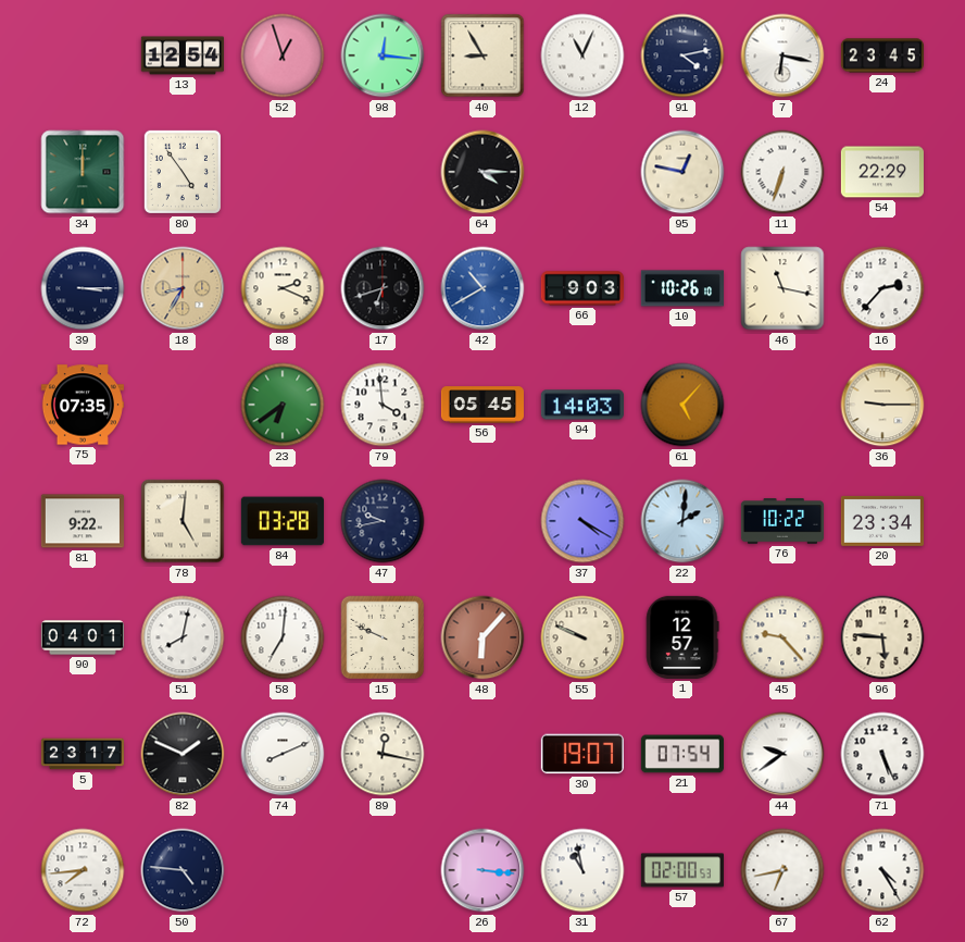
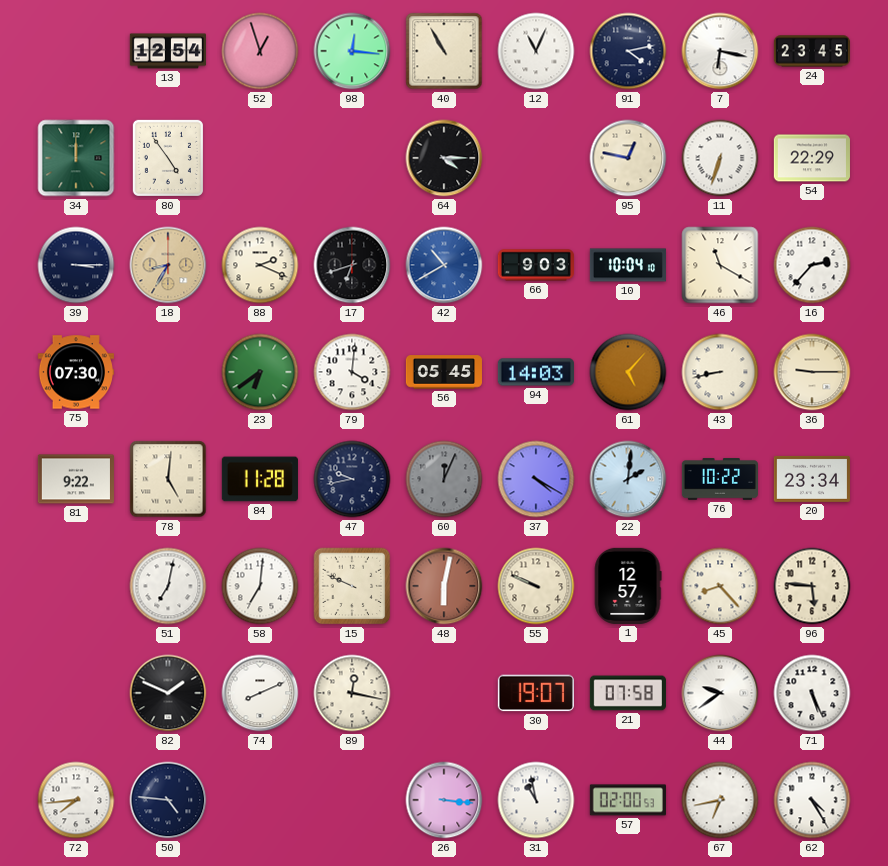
40: 8:55 -> 10:55 (444, 51)
10: 10:26 -> 10:04 (628, 265)
46: 11:17 -> 11:20 (720, 265)
75: 07:35 -> 07:30 (76, 372)
79: 3:59 -> 4:01 (352, 372)
43: none -> 8:43 (720, 372)
84: 03:28 -> 11:28 (260, 479)
60: none -> 12:04 (444, 479)
90: 04:01 -> none (82, 637)
51: 8:02 -> 7:02 (168, 586)
48: 6:07 -> 6:02 (444, 586)
45: 9:23 -> 8:23 (720, 586)
5: 23:17 -> none (82, 754)
21: 07:54 -> 07:58 (628, 693)
